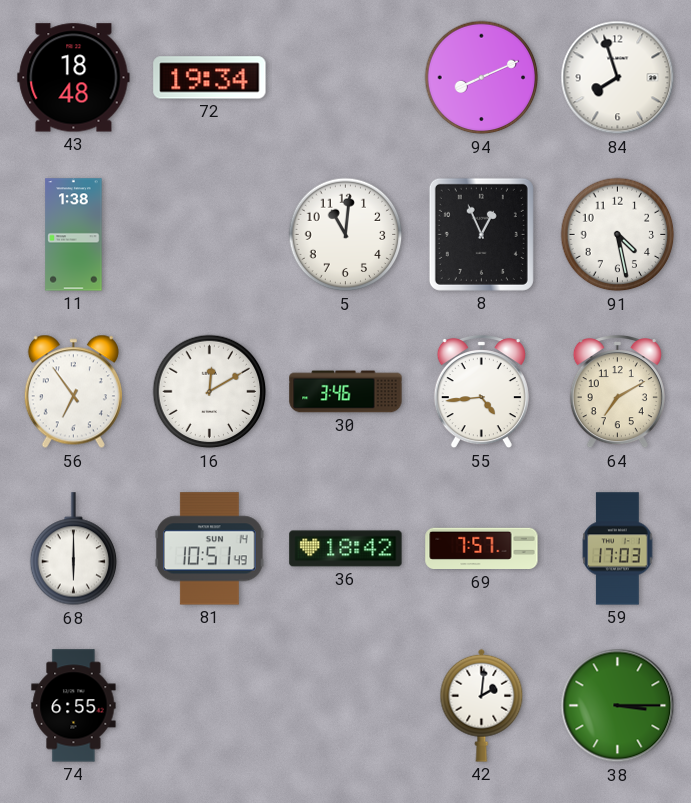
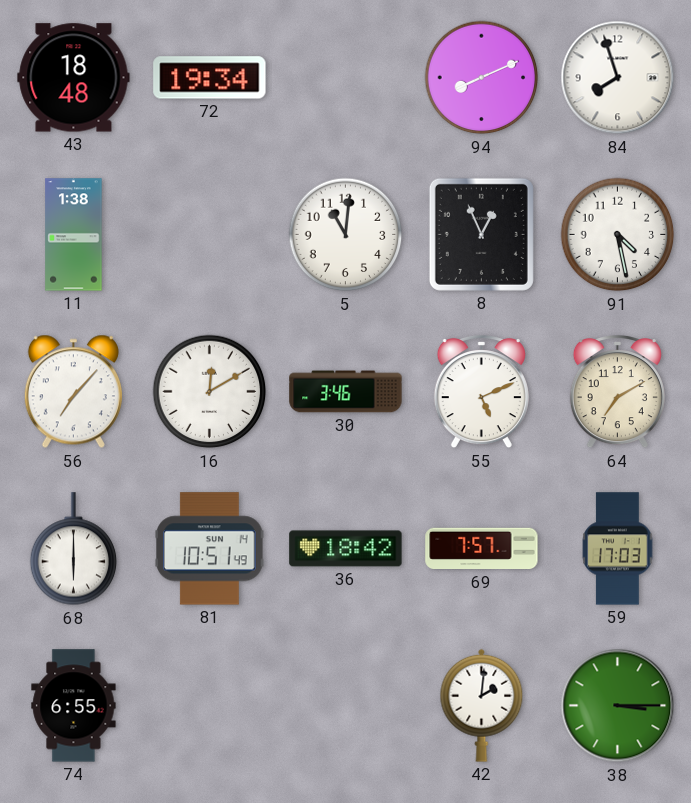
56: 6:54 -> 7:07 (73, 392)
55: 4:44 -> 5:11 (481, 393)
